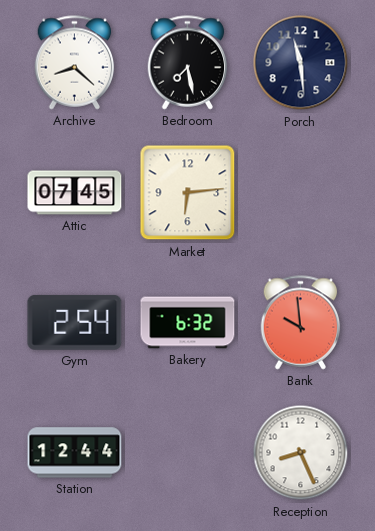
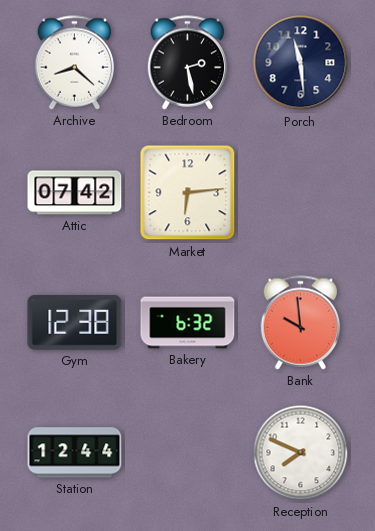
Bedroom: 7:28 -> 2:28 (188, 63)
Attic: 07:45 -> 07:42 (75, 193)
Gym: 2:54 -> 12:38 (75, 322)
Reception: 8:26 -> 7:49 (301, 453)
